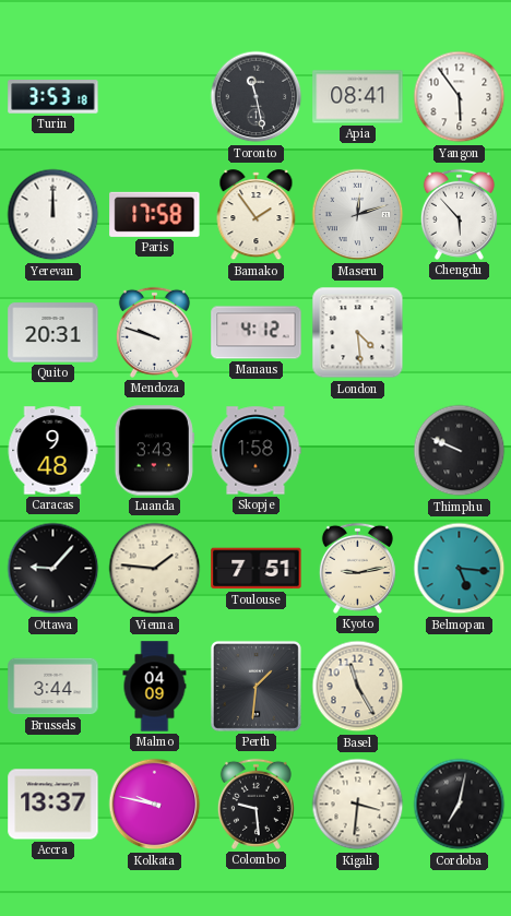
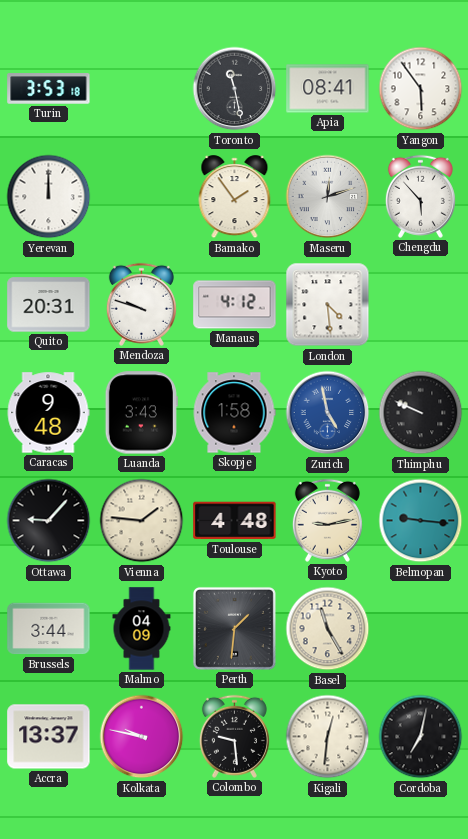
Paris: 17:58 -> none (155, 214)
Zurich: none -> 4:58 (328, 413)
Toulouse: 7:51 -> 4:48 (235, 521)
Belmopan: 5:16 -> 9:16 (421, 521)
Kigali: 3:31 -> 12:31 (328, 737)
